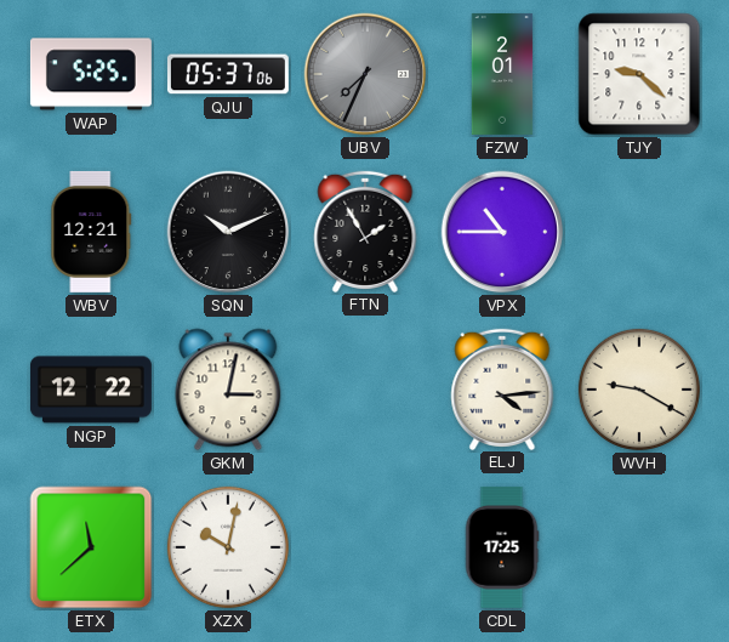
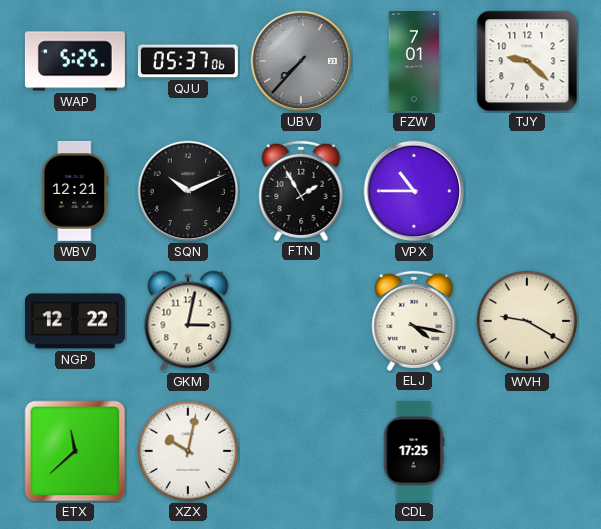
UBV: 7:34 -> 7:37 (301, 61)
FZW: 2:01 -> 7:01 (414, 61)
ELJ: 4:14 -> 4:17 (414, 320)
